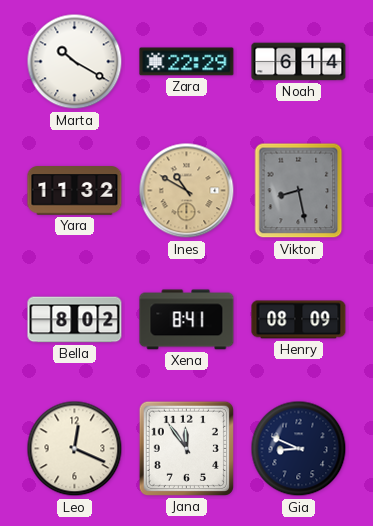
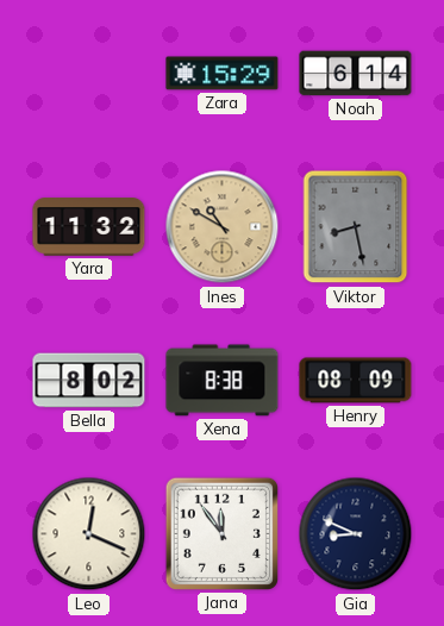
Marta: 10:20 -> none (75, 62)
Zara: 22:29 -> 15:29 (223, 74)
Xena: 8:41 -> 8:38 (223, 381)
